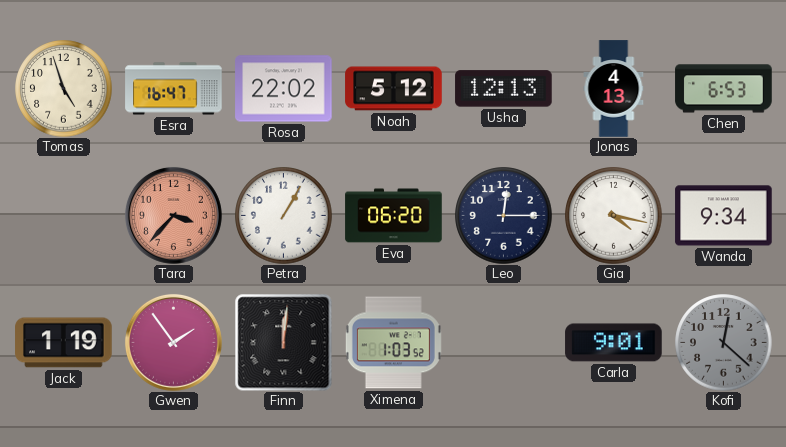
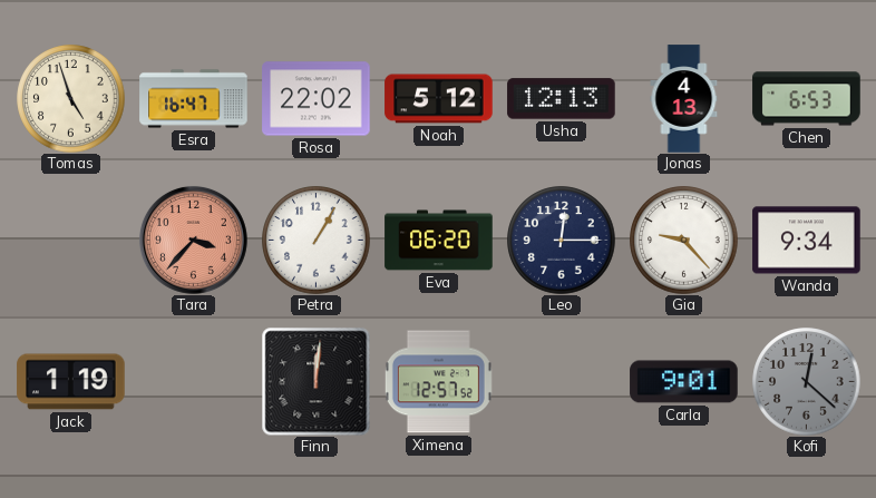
Gia: 4:17 -> 9:23 (684, 241)
Gwen: 1:54 -> none (173, 342)
Ximena: 1:03 -> 12:57 (438, 382)
